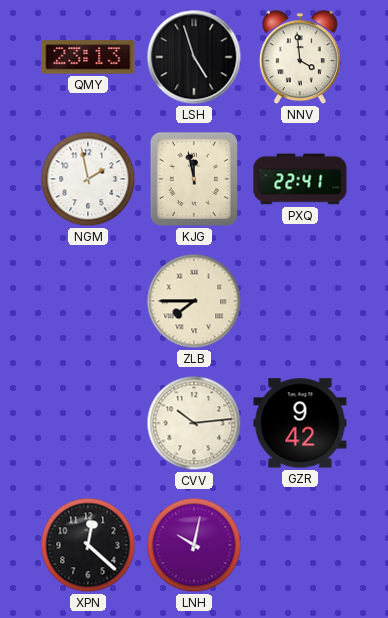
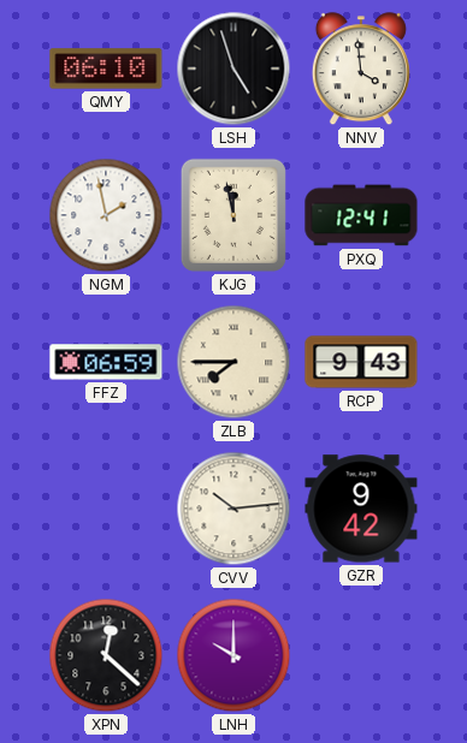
QMY: 23:13 -> 06:10 (106, 69)
PXQ: 22:41 -> 12:41 (361, 215)
FFZ: none -> 06:59 (106, 362)
RCP: none -> 9:43 (361, 362)
LNH: 10:02 -> 10:00 (233, 655)
